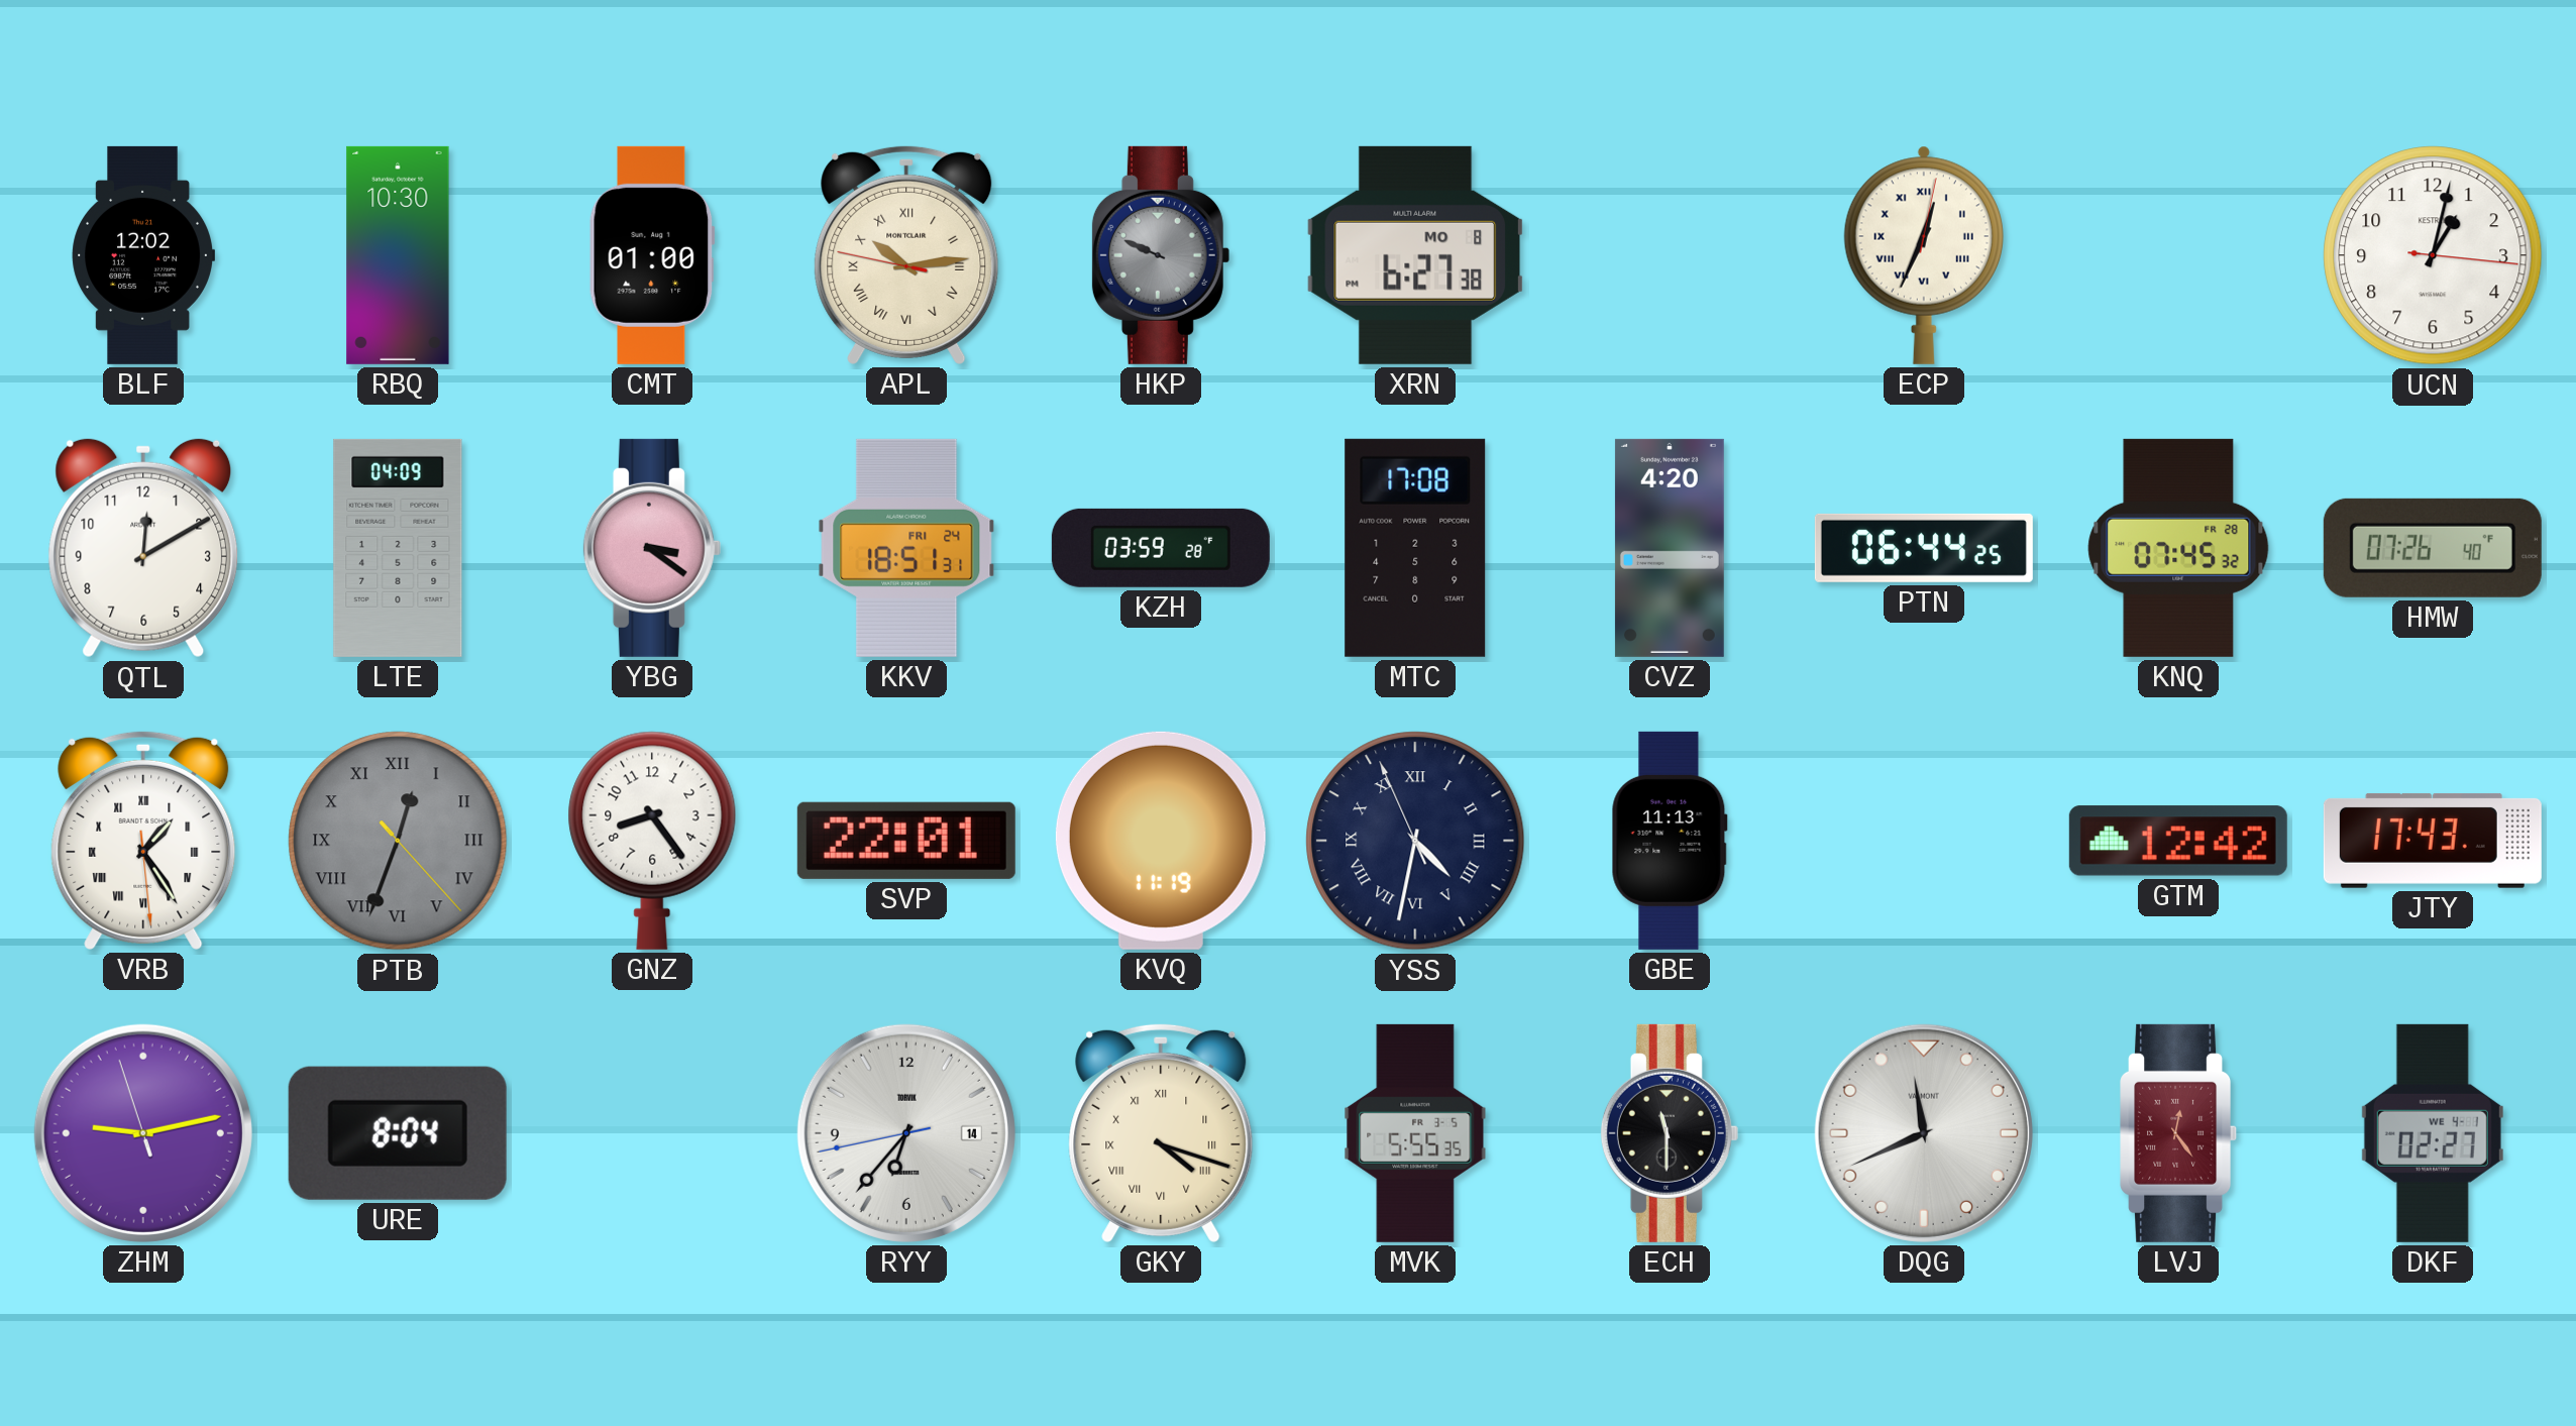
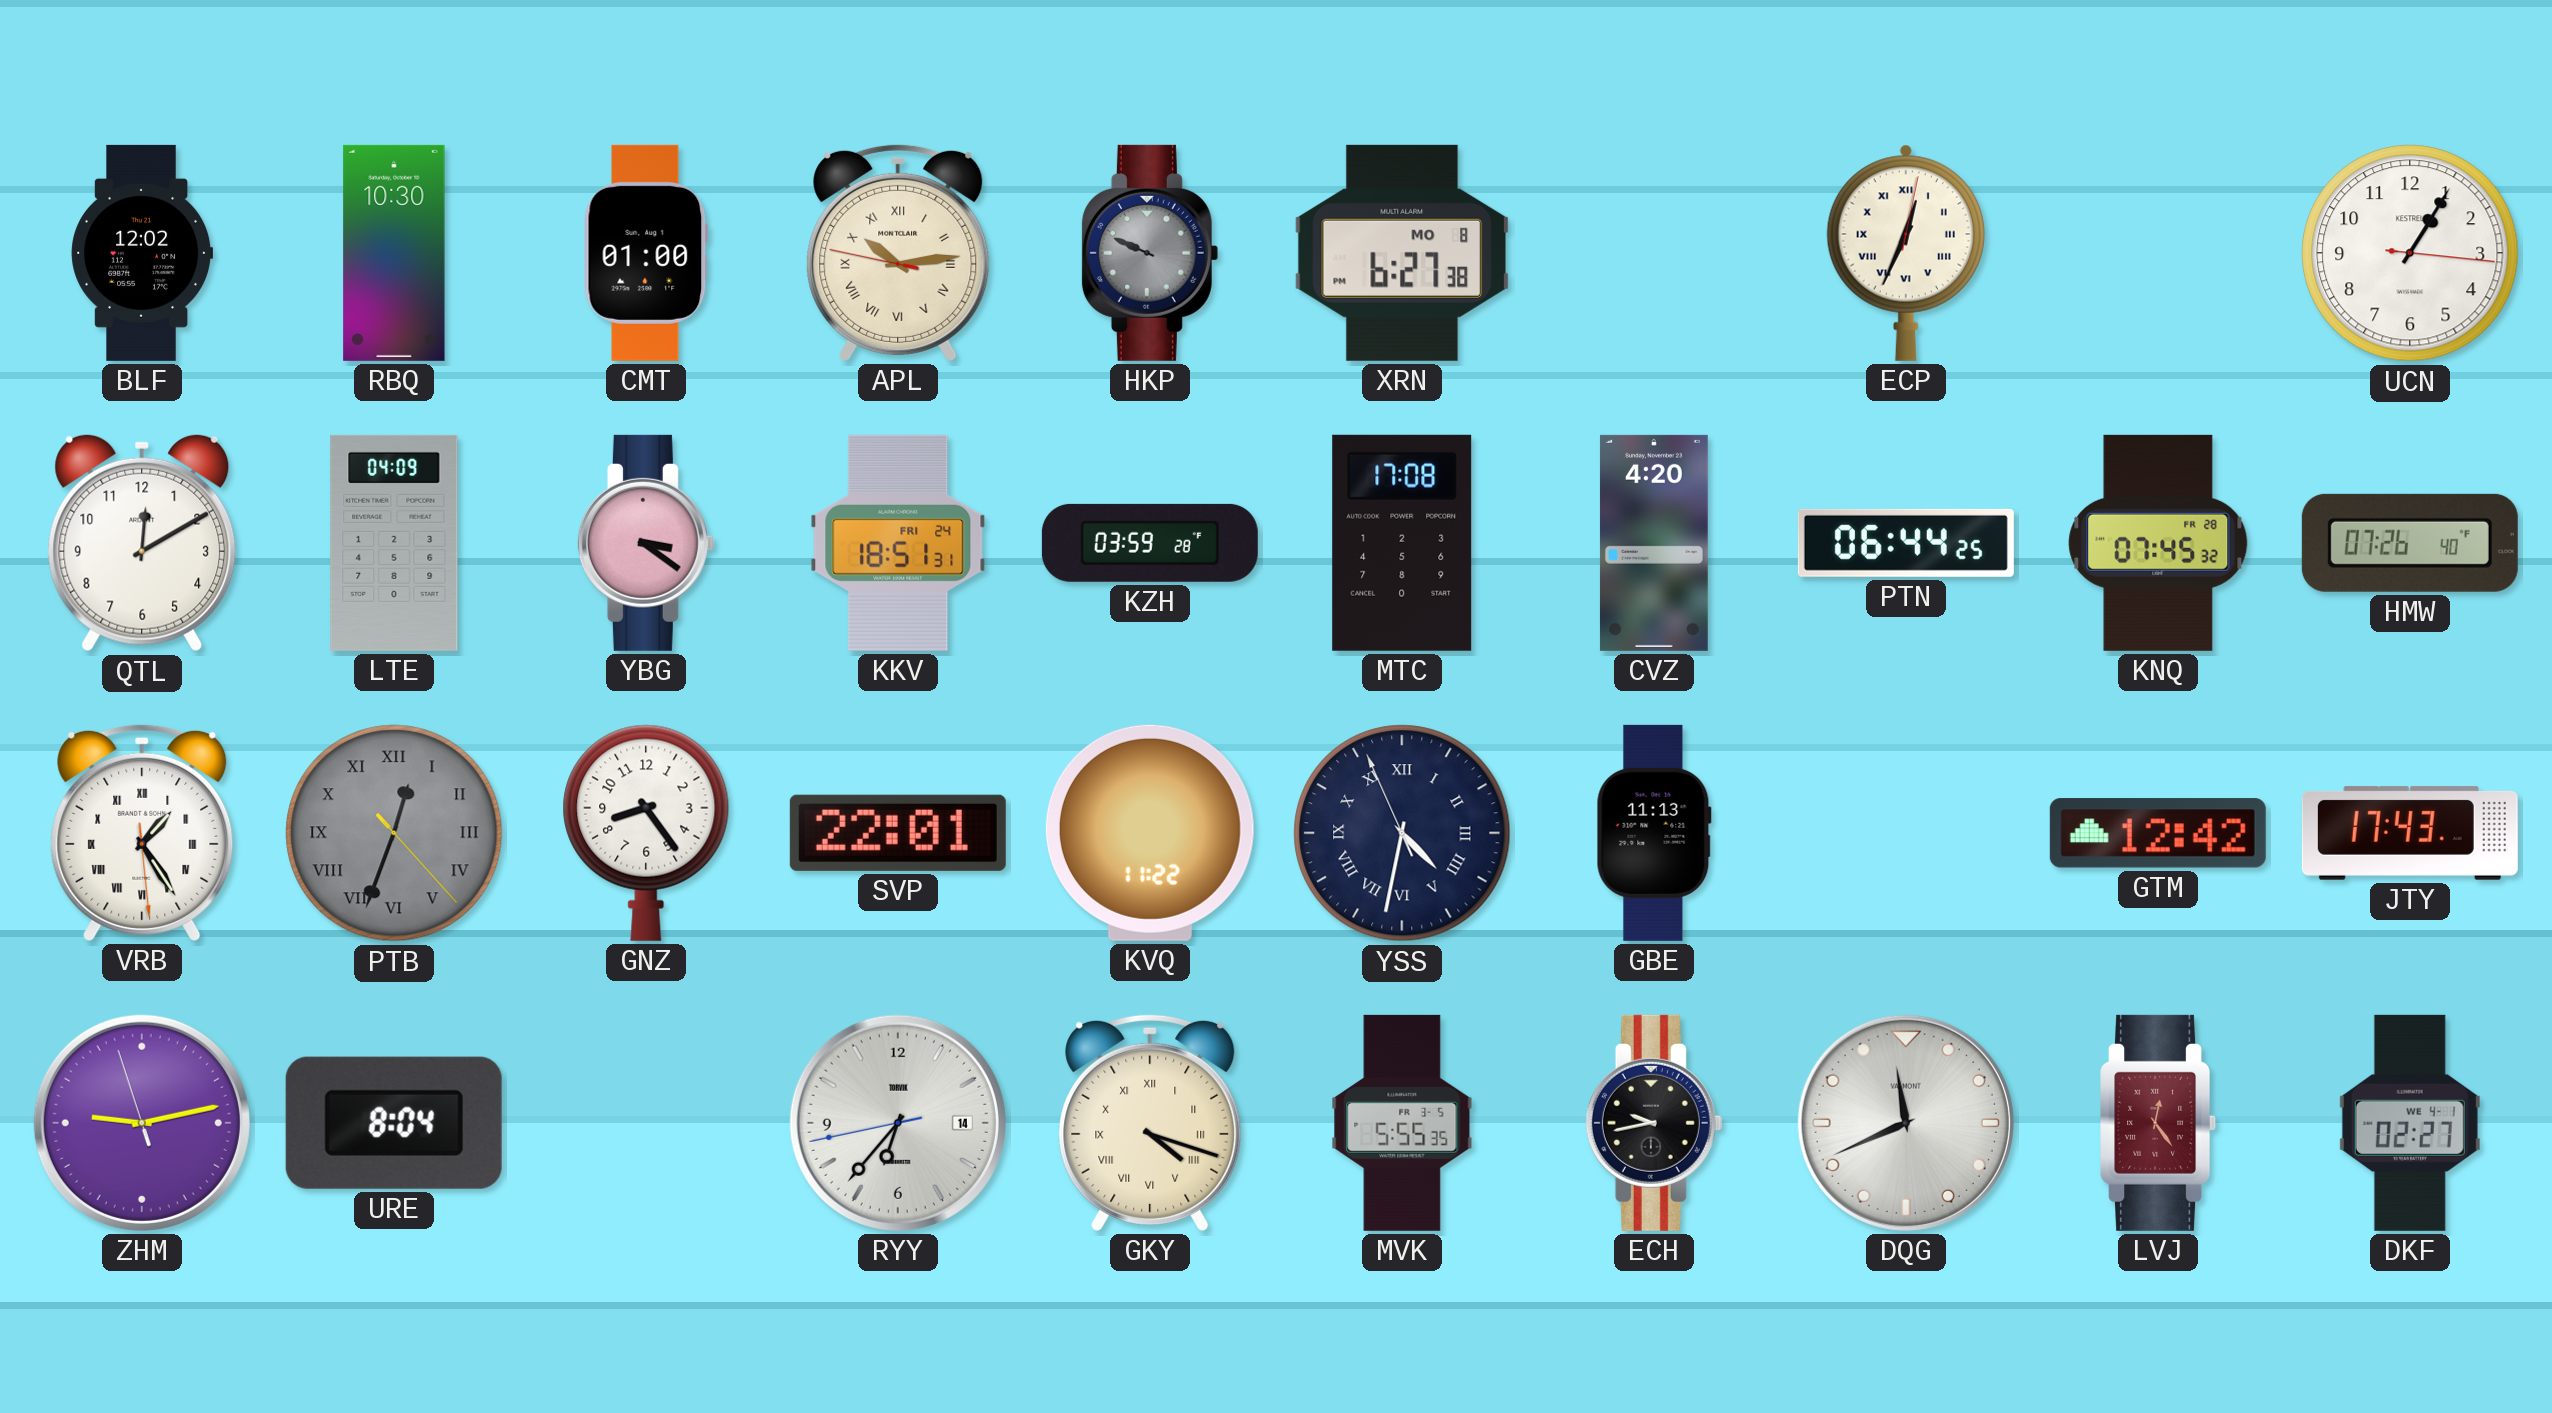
UCN: 1:02 -> 1:05 (2410, 253)
KVQ: 11:19 -> 11:22 (1150, 833)
ECH: 11:30 -> 9:43 (1654, 1123)
